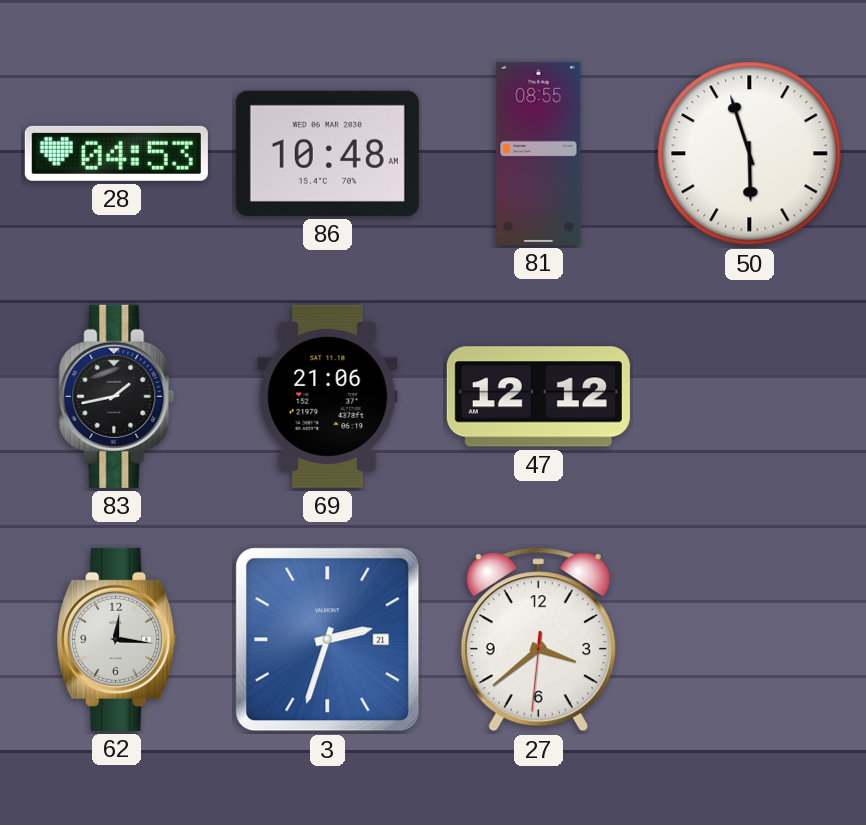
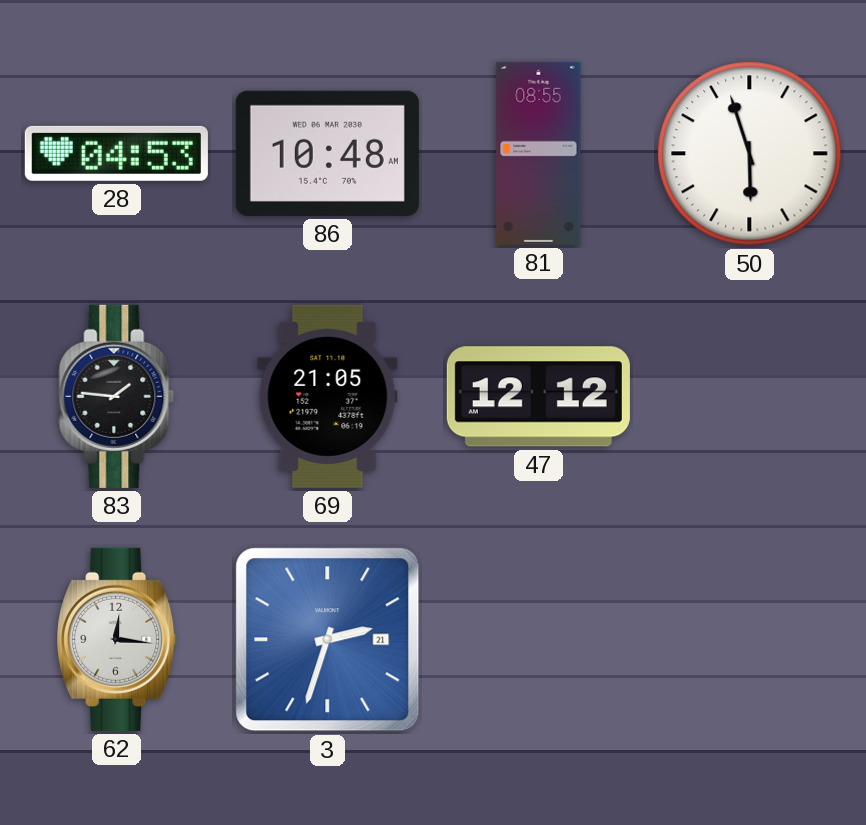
83: 1:43 -> 1:46 (117, 396)
69: 21:06 -> 21:05 (328, 396)
27: 3:38 -> none (538, 640)
